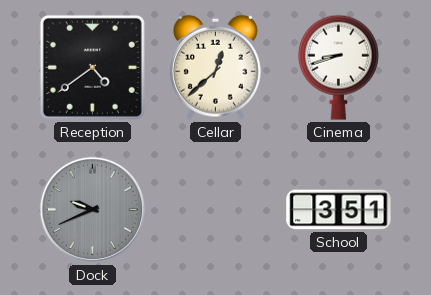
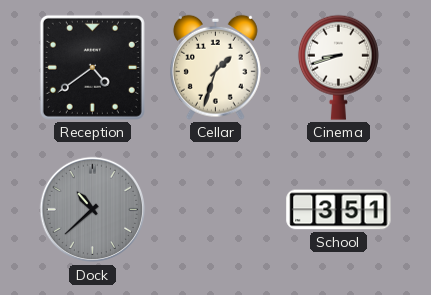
Cellar: 12:38 -> 1:33 (215, 67)
Dock: 9:41 -> 10:38 (93, 210)
